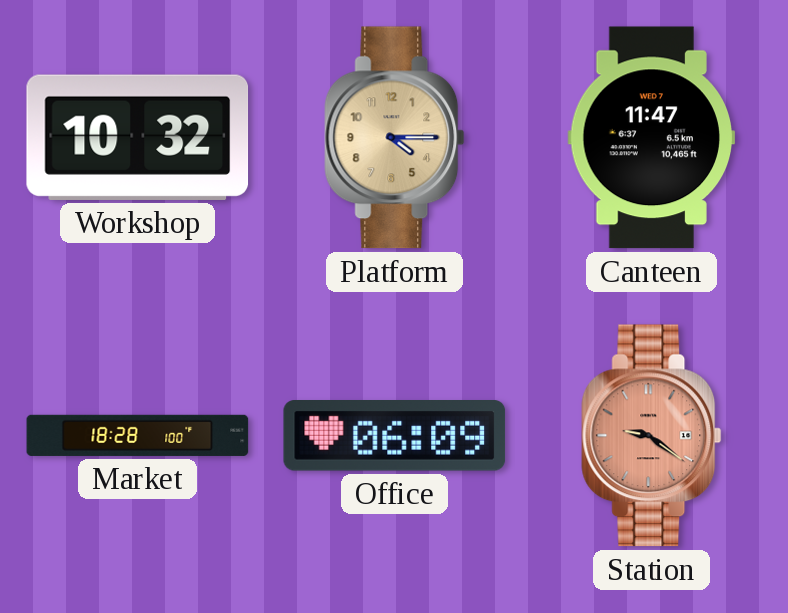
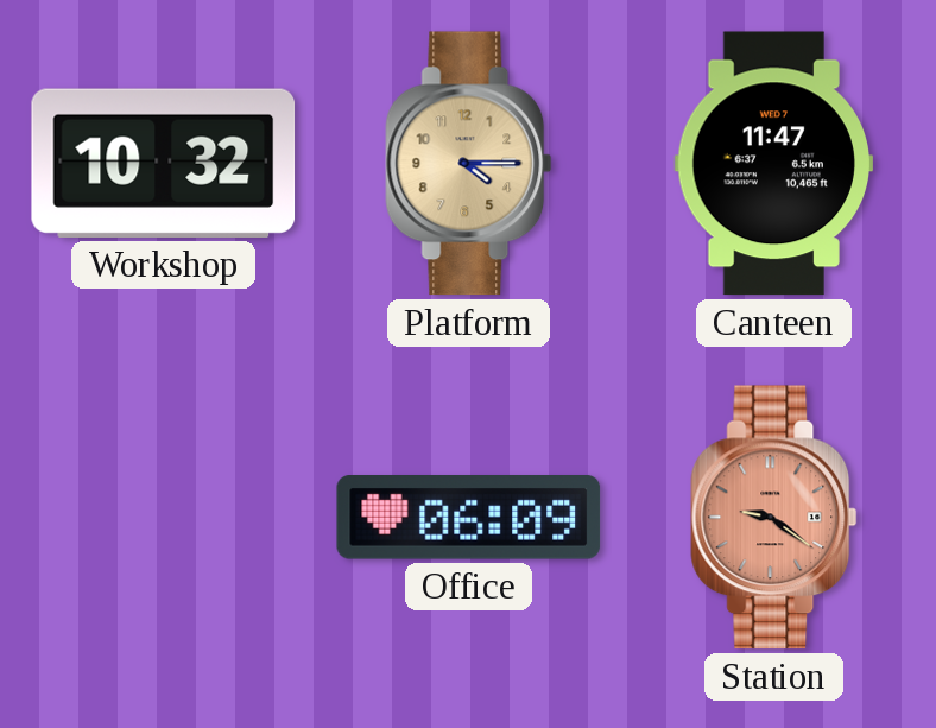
Market: 18:28 -> none (138, 435)
